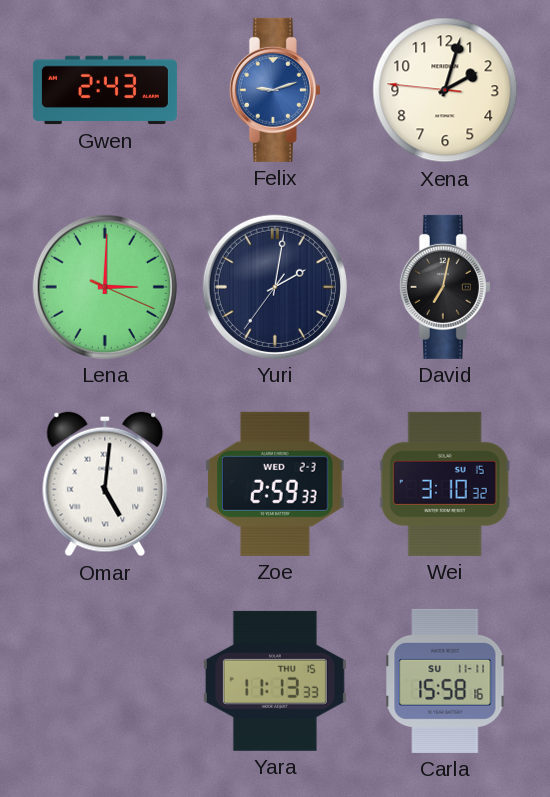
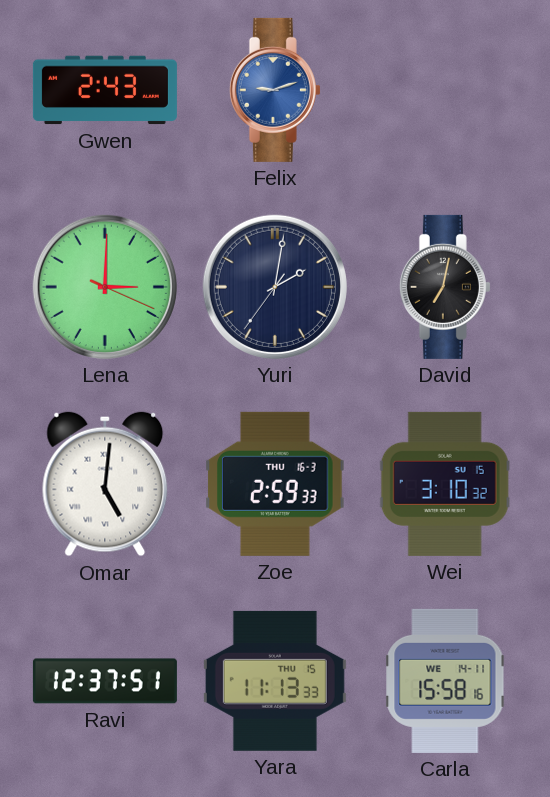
Xena: 2:02 -> none (445, 90)
Zoe date: WED 2-3 -> THU 16-3 (275, 484)
Ravi: none -> 12:37 (105, 681)
Carla date: SU 11-11 -> WE 14-11 (445, 681)
